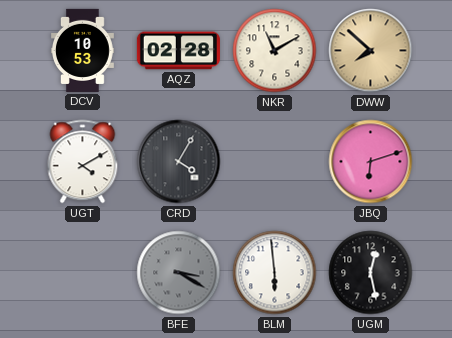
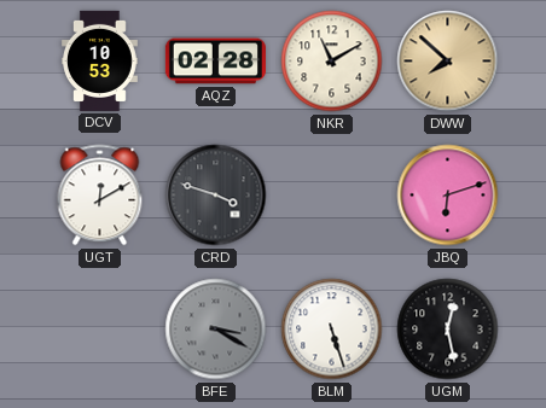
UGT: 4:10 -> 12:10 (100, 196)
CRD: 4:05 -> 3:48 (216, 196)
BLM: 5:59 -> 5:27 (332, 330)
